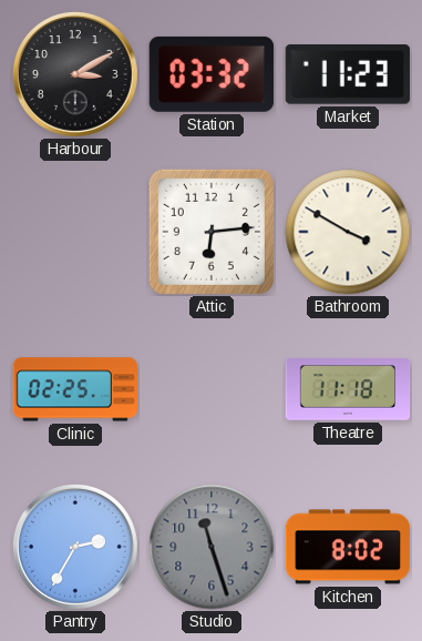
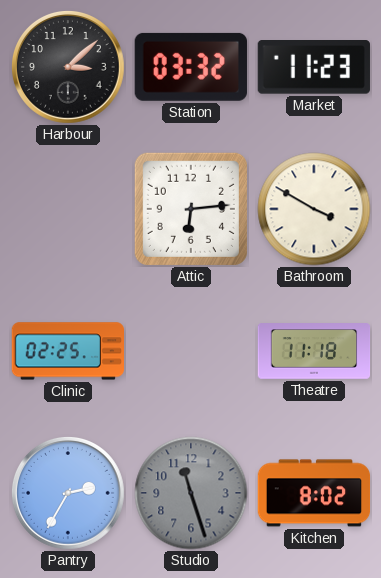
Harbour: 3:10 -> 3:08 (69, 68)
